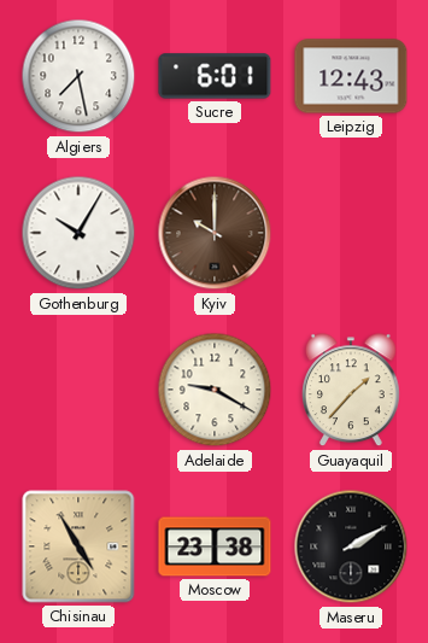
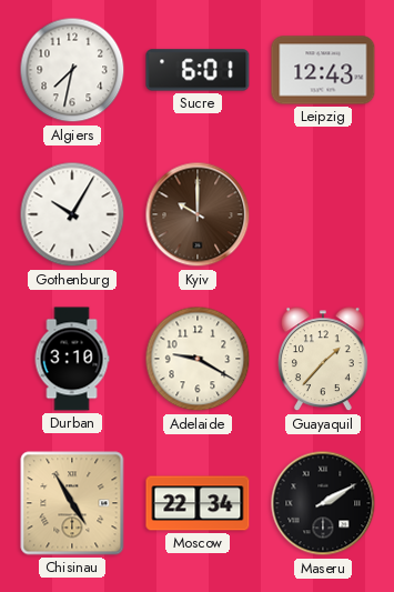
Algiers: 7:28 -> 7:32 (72, 70)
Durban: none -> 3:10 (72, 359)
Moscow: 23:38 -> 22:34 (198, 503)
